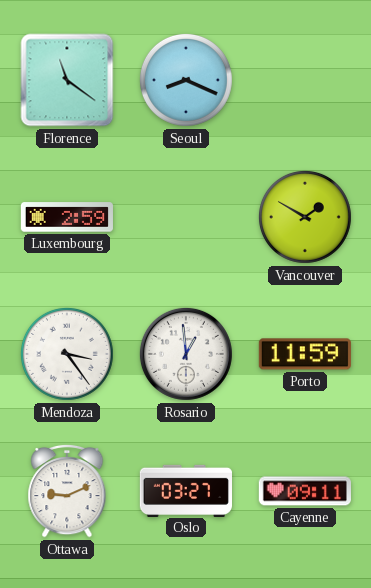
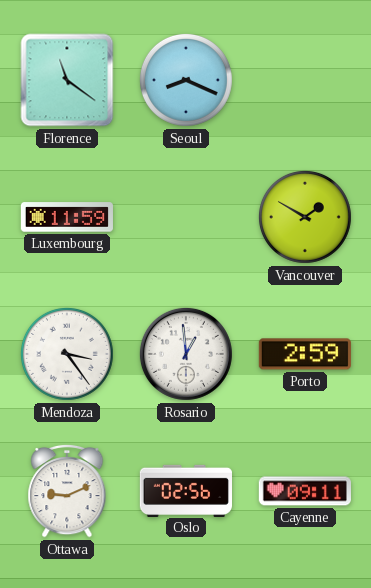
Luxembourg: 2:59 -> 11:59 (67, 217)
Porto: 11:59 -> 2:59 (305, 354)
Oslo: 03:27 -> 02:56 (185, 490)
